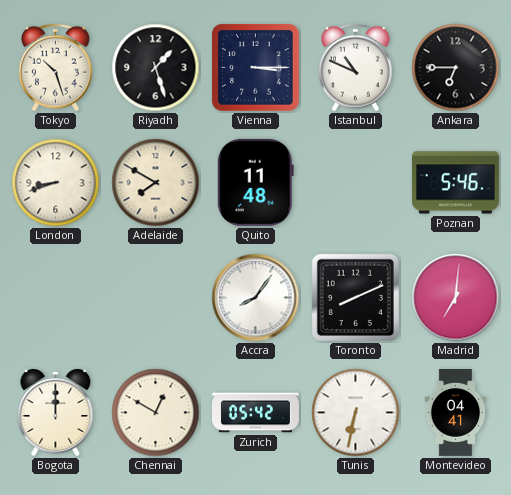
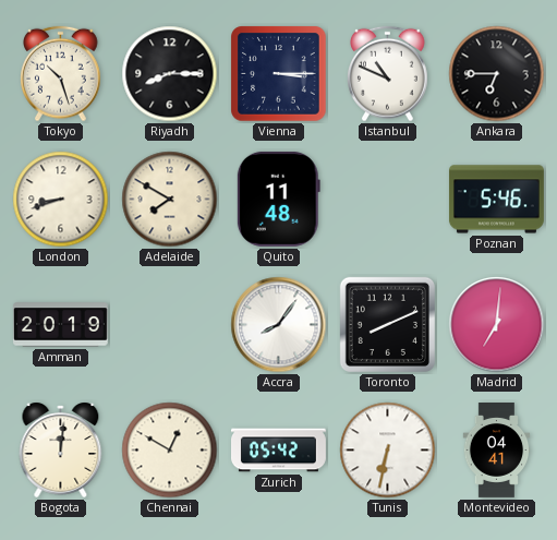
Riyadh: 1:27 -> 8:15 (170, 74)
Amman: none -> 20:19 (60, 325)
Bogota: 12:00 -> 12:01 (61, 449)
